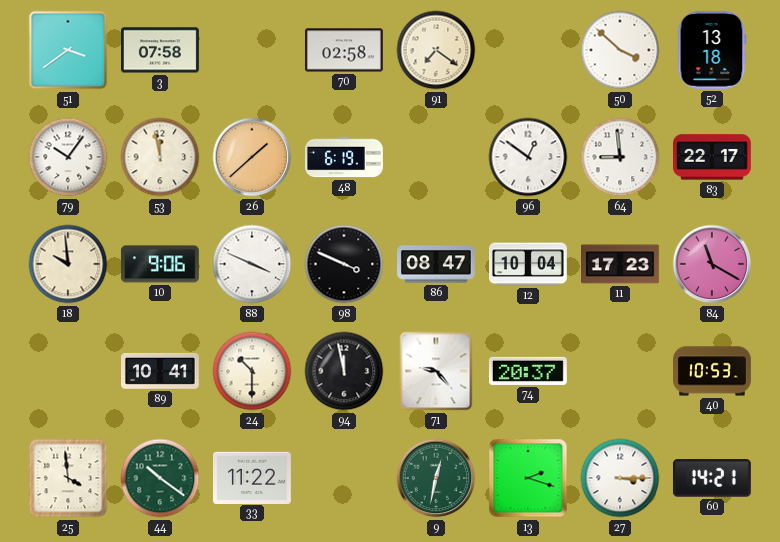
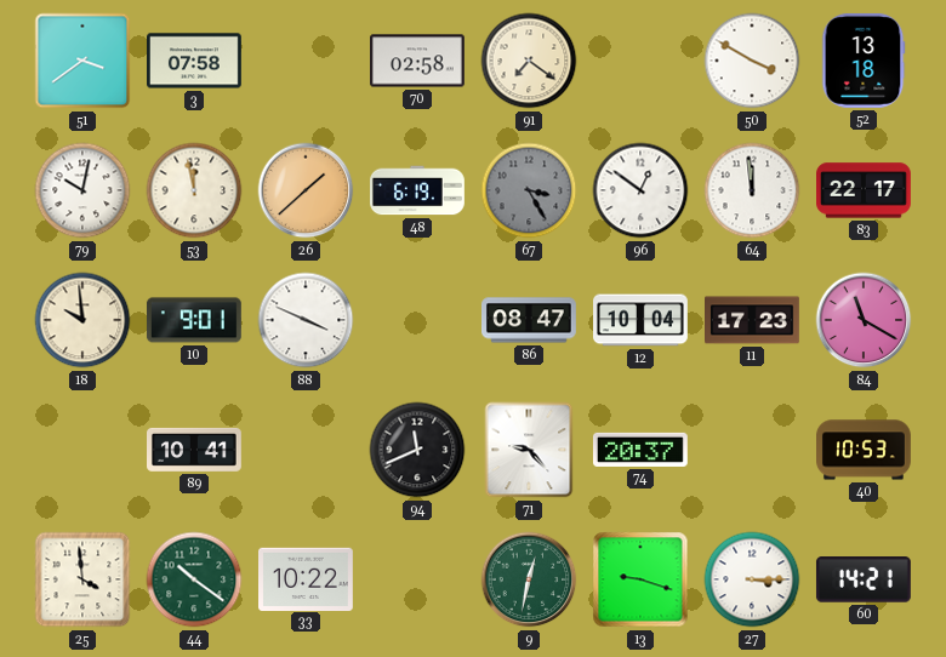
50: 3:52 -> 3:50 (752, 61)
79: 10:06 -> 10:02 (82, 190)
67: none -> 3:25 (529, 190)
64: 8:59 -> 11:59 (752, 190)
10: 9:06 -> 9:01 (194, 320)
98: 3:49 -> none (344, 264)
24: 10:30 -> none (252, 371)
94: 11:58 -> 11:41 (417, 450)
33: 11:22 -> 10:22 (307, 578)
13: 2:18 -> 9:18 (640, 579)
